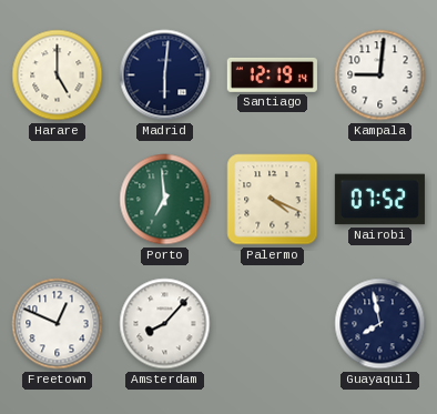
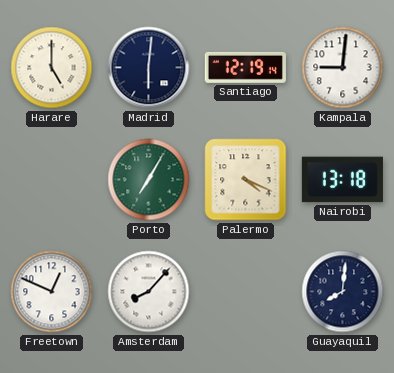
Porto: 6:59 -> 7:05 (149, 180)
Nairobi: 07:52 -> 13:18 (342, 180)
Guayaquil: 7:58 -> 8:01 (343, 292)
